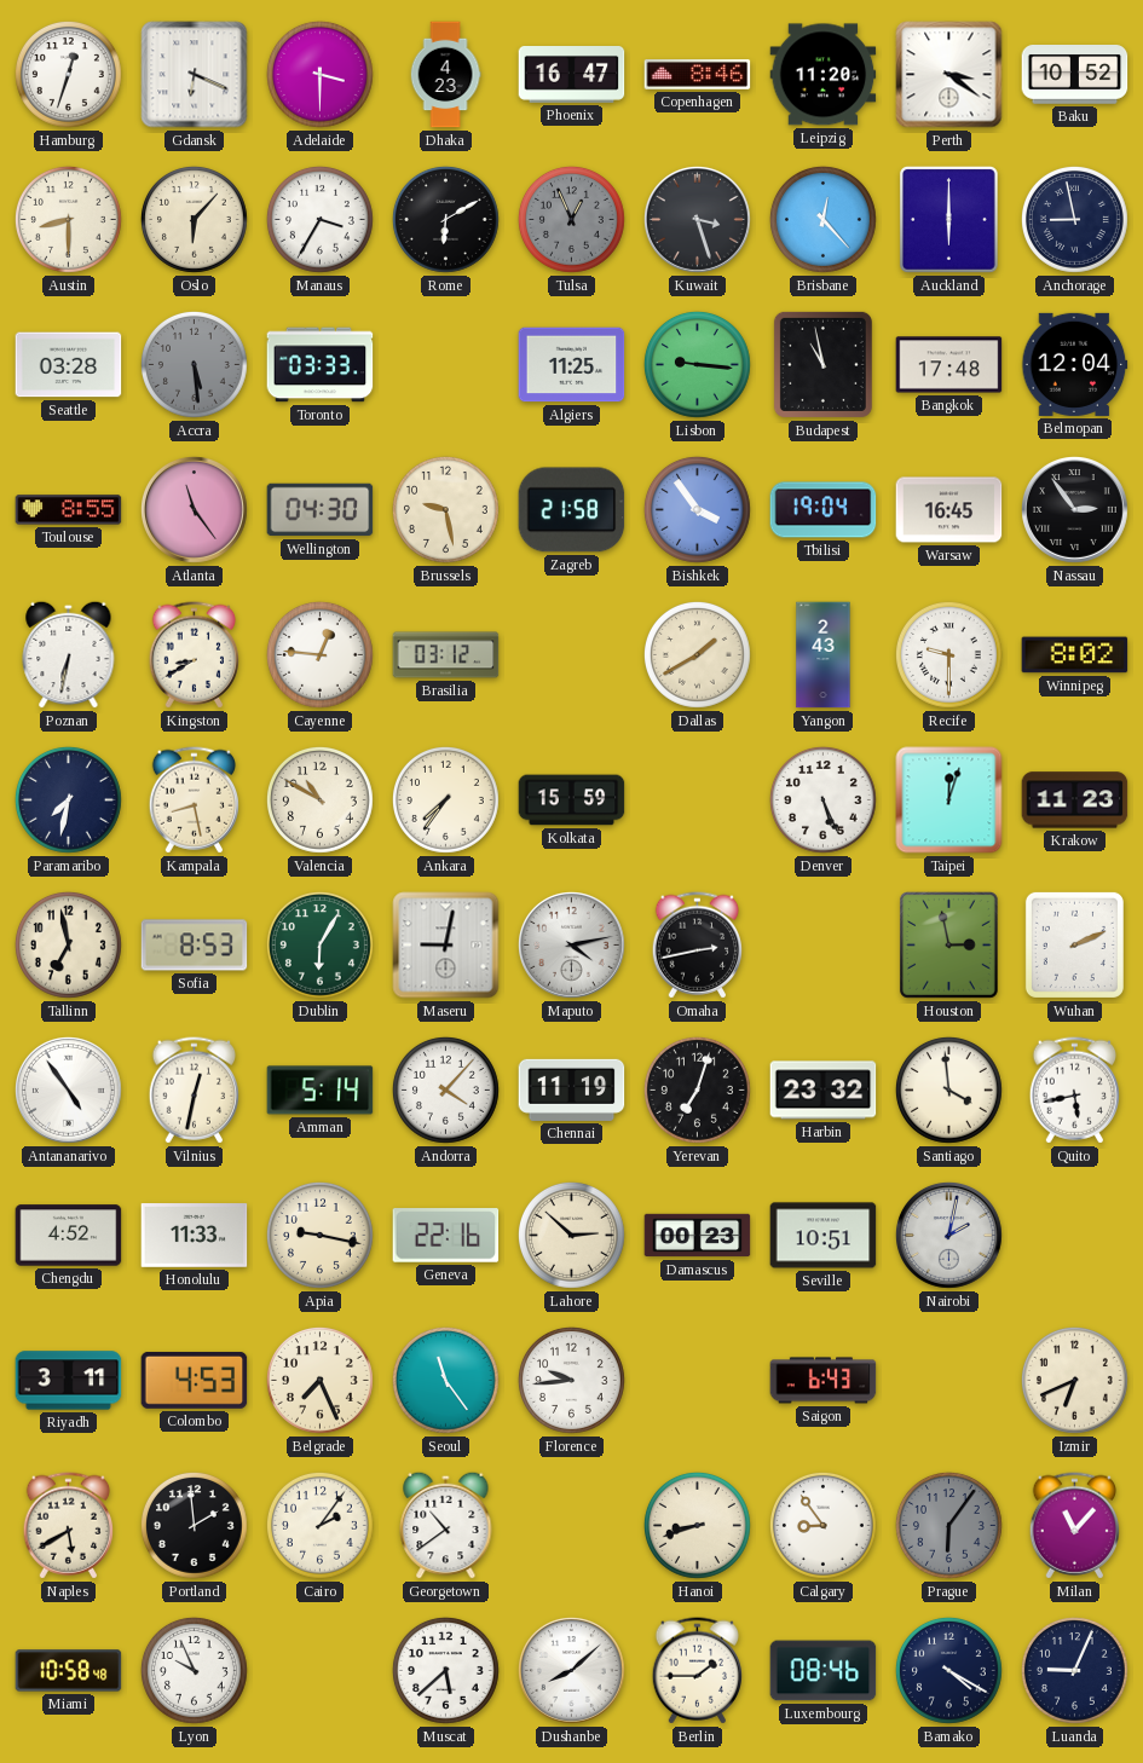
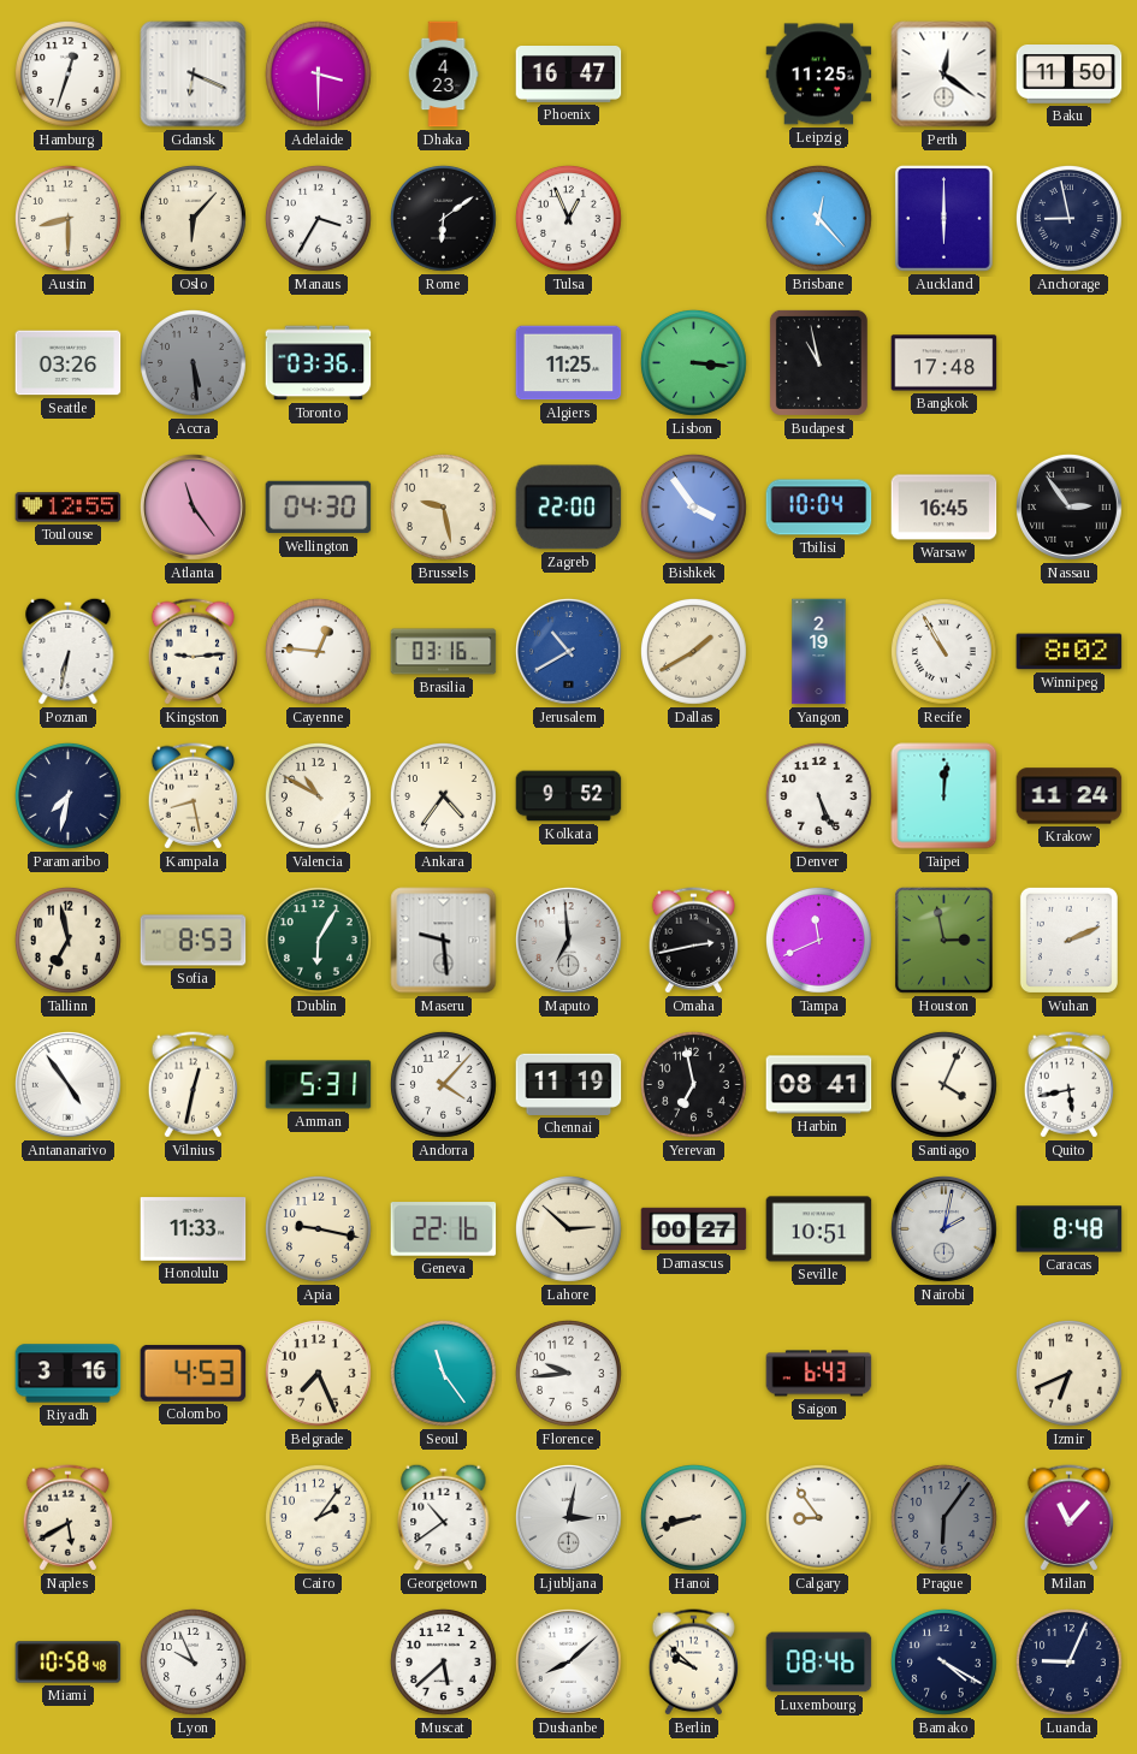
Copenhagen: 8:46 -> none (698, 75)
Leipzig: 11:20 -> 11:25 (819, 75)
Perth: 3:21 -> 12:21 (944, 75)
Baku: 10:52 -> 11:50 (1070, 75)
Rome: 6:10 -> 6:09 (443, 218)
Tulsa dial: grey -> white (568, 218)
Kuwait: 3:27 -> none (698, 220)
Seattle: 03:28 -> 03:26 (69, 363)
Toronto: 03:33 -> 03:36 (319, 363)
Lisbon: 9:16 -> 3:16 (693, 362)
Belmopan: 12:04 -> none (1075, 364)
Toulouse: 8:55 -> 12:55 (69, 508)
Zagreb: 21:58 -> 22:00 (569, 508)
Tbilisi: 19:04 -> 10:04 (819, 508)
Kingston: 8:40 -> 9:14 (193, 652)
Brasilia: 03:12 -> 03:16 (444, 652)
Jerusalem: none -> 10:40 (569, 652)
Yangon: 2:43 -> 2:19 (819, 652)
Recife: 9:30 -> 10:55 (943, 651)
Ankara: 7:36 -> 4:36 (443, 795)
Kolkata: 15:59 -> 9:52 (569, 796)
Taipei: 12:03 -> 12:01 (944, 796)
Krakow: 11:23 -> 11:24 (1070, 796)
Maseru: 9:02 -> 9:29 (444, 941)
Maputo: 4:13 -> 6:59 (569, 941)
Tampa: none -> 11:41 (818, 940)
Amman: 5:14 -> 5:31 (319, 1085)
Yerevan: 7:03 -> 6:58 (693, 1084)
Harbin: 23:32 -> 08:41 (819, 1085)
Santiago: 3:59 -> 4:04 (943, 1084)
Chengdu: 4:52 -> none (69, 1236)
Damascus: 00:23 -> 00:27 (694, 1229)
Caracas: none -> 8:48 (1070, 1229)
Riyadh: 3:11 -> 3:16 (69, 1374)
Portland: 1:59 -> none (194, 1525)
Ljubljana: none -> 3:02 (569, 1518)
Berlin: 1:45 -> 9:52 (693, 1663)
